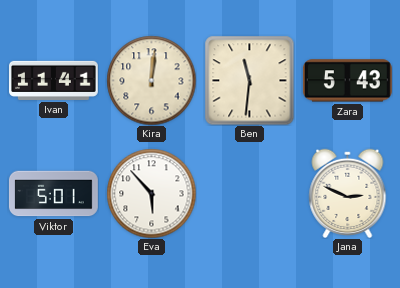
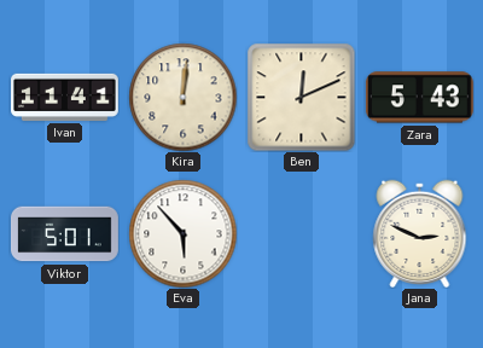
Ben: 11:31 -> 12:11 (301, 97)
